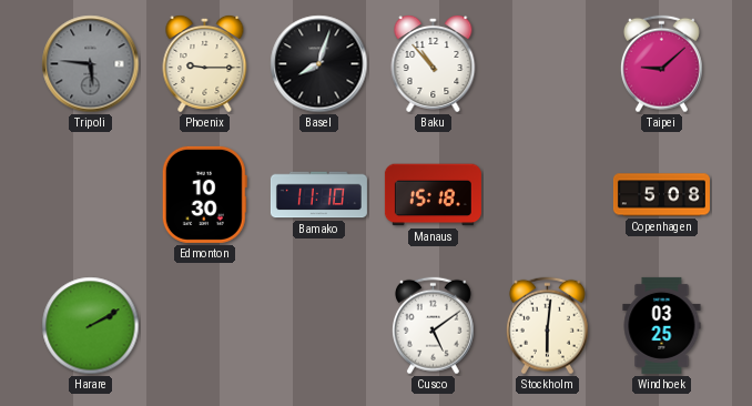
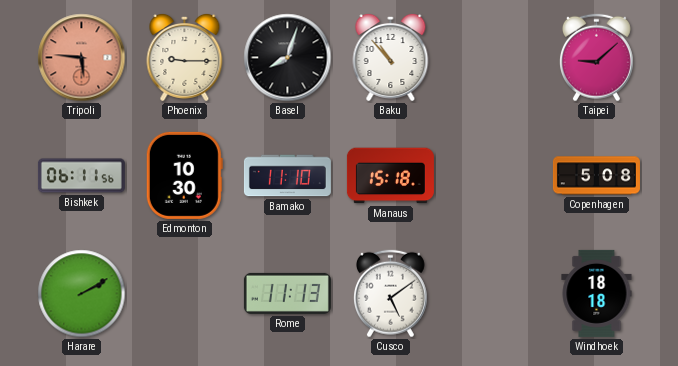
Tripoli dial: grey -> salmon (82, 58)
Bishkek: none -> 06:11 (81, 176)
Rome: none -> 11:13 (287, 293)
Stockholm: 6:01 -> none (547, 326)
Windhoek: 03:25 -> 18:18 (597, 293)
